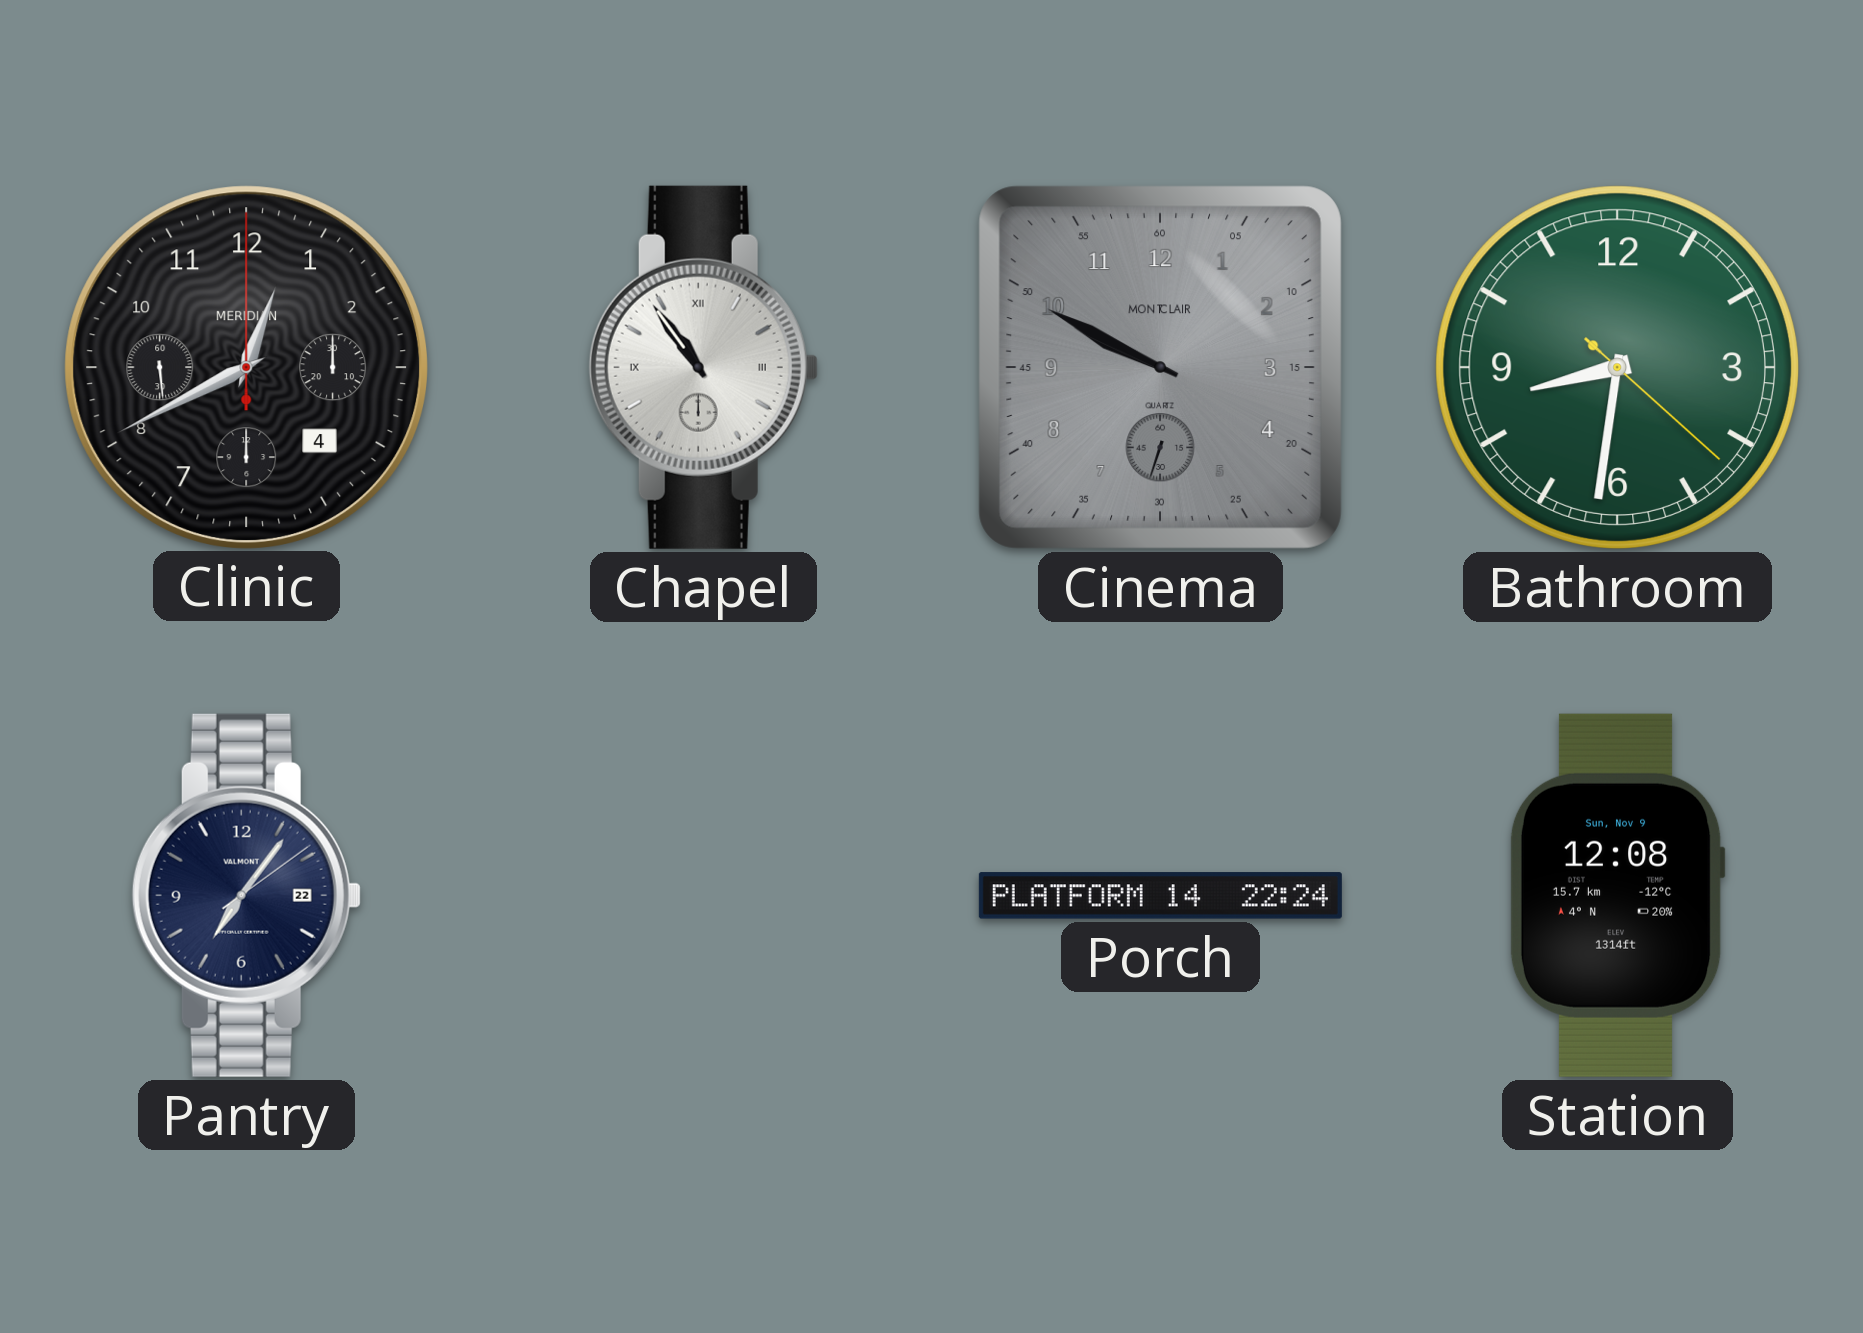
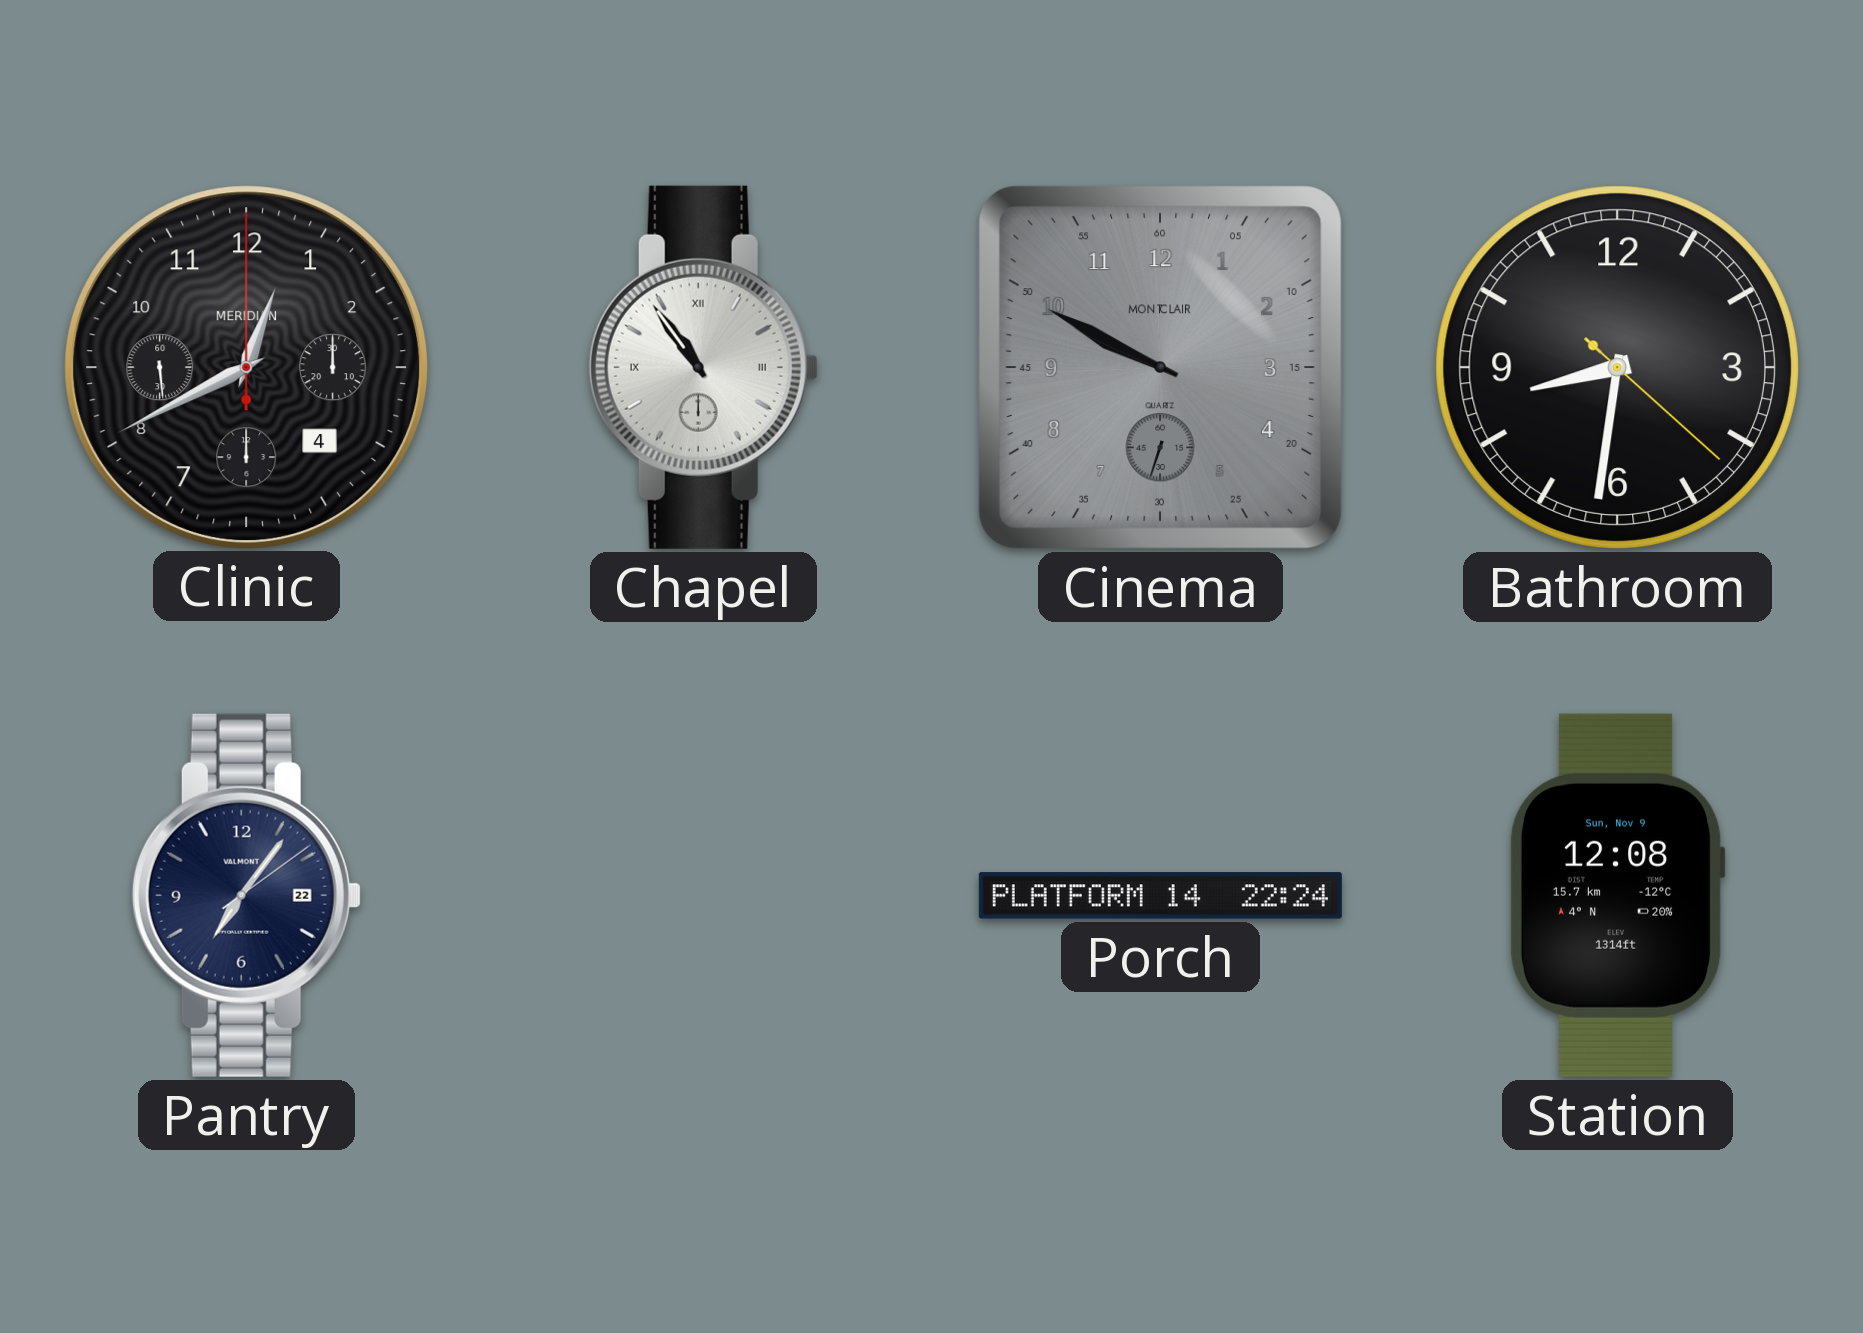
Bathroom dial: green -> black (1617, 367)
